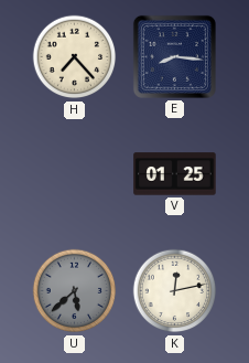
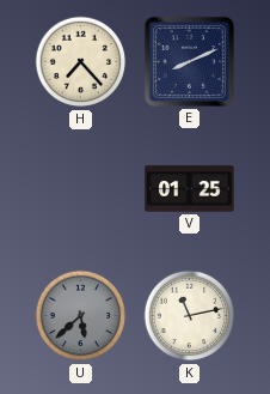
E: 8:16 -> 8:11 (189, 61)
K: 12:13 -> 11:13 (190, 316)
